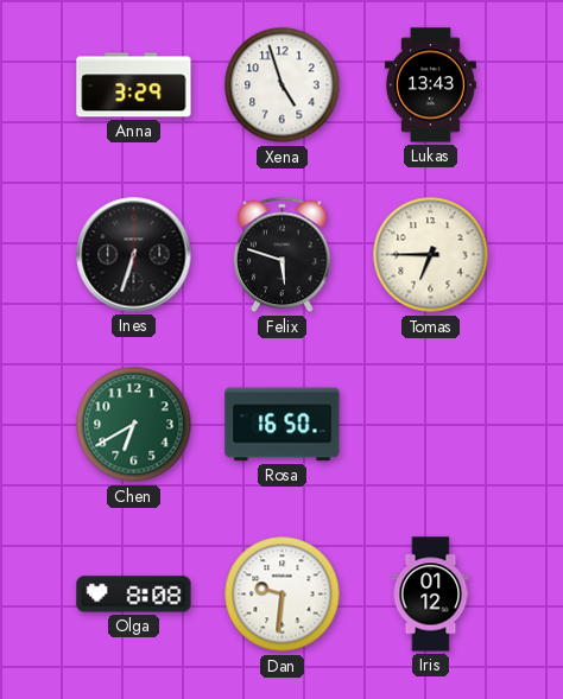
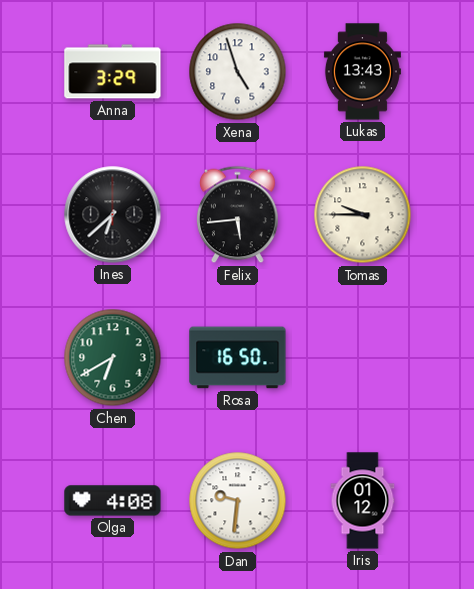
Ines: 6:33 -> 6:38 (113, 215)
Felix: 5:48 -> 5:44 (238, 215)
Tomas: 6:45 -> 9:45 (363, 215)
Olga: 8:08 -> 4:08 (113, 501)
